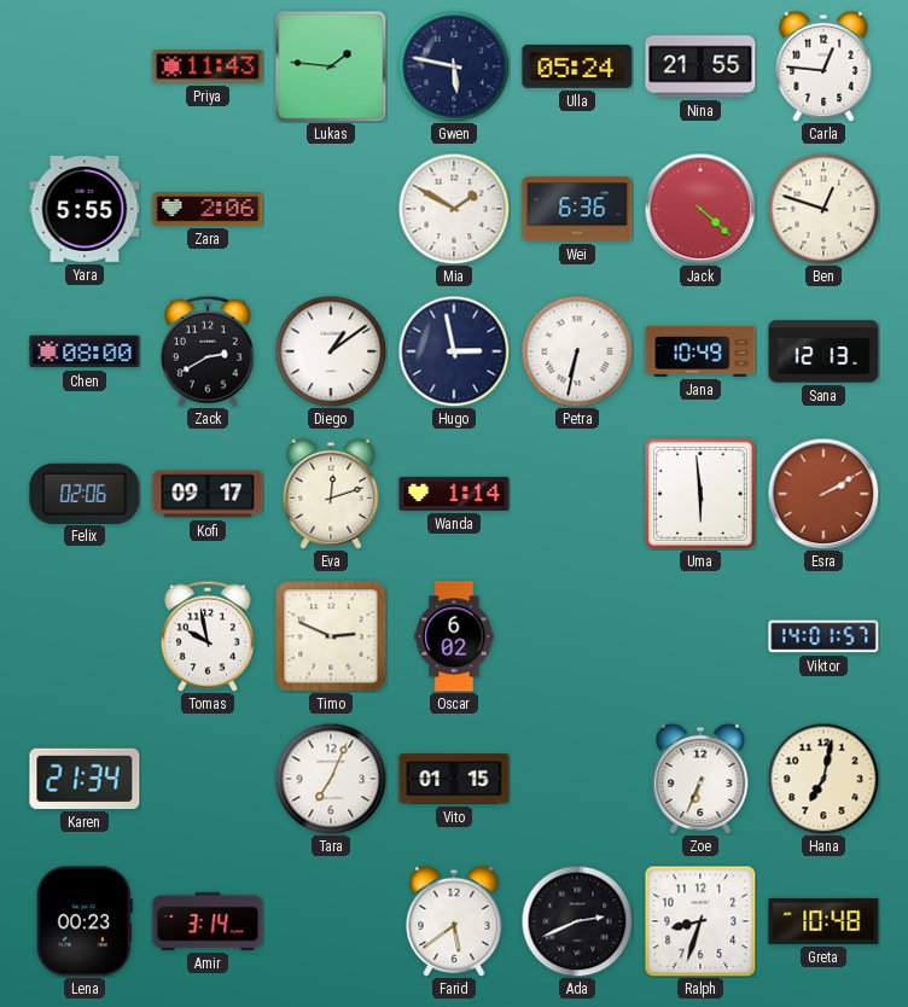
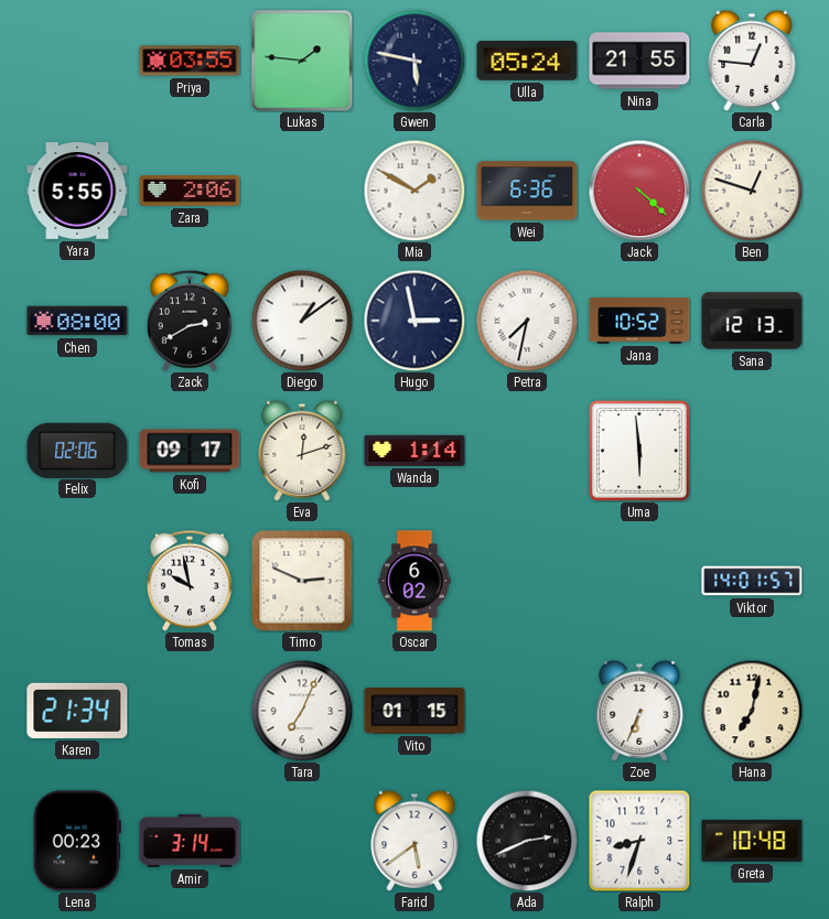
Priya: 11:43 -> 03:55 (190, 61)
Petra: 6:32 -> 7:32 (527, 321)
Jana: 10:49 -> 10:52 (639, 321)
Esra: 2:10 -> none (823, 494)
